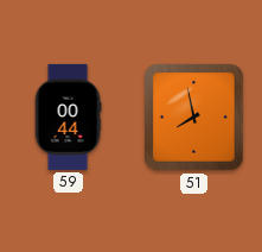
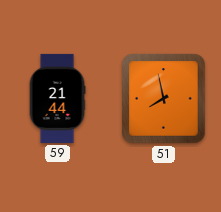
59: 00:44 -> 21:44 (57, 98)
